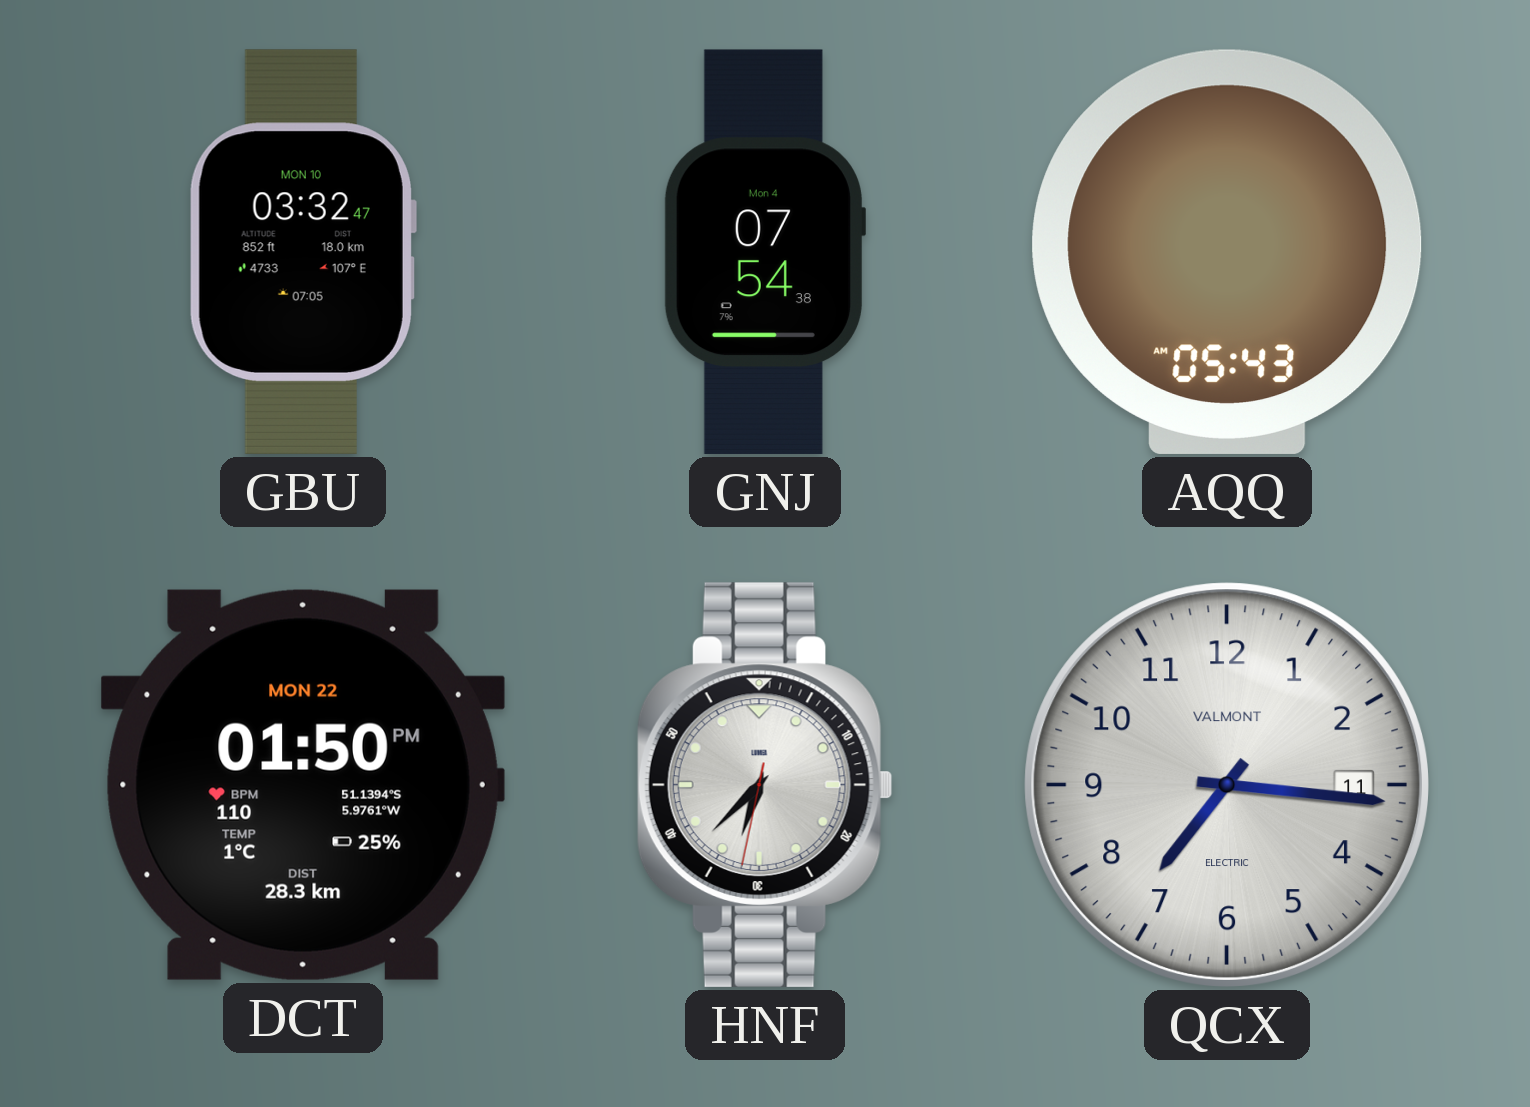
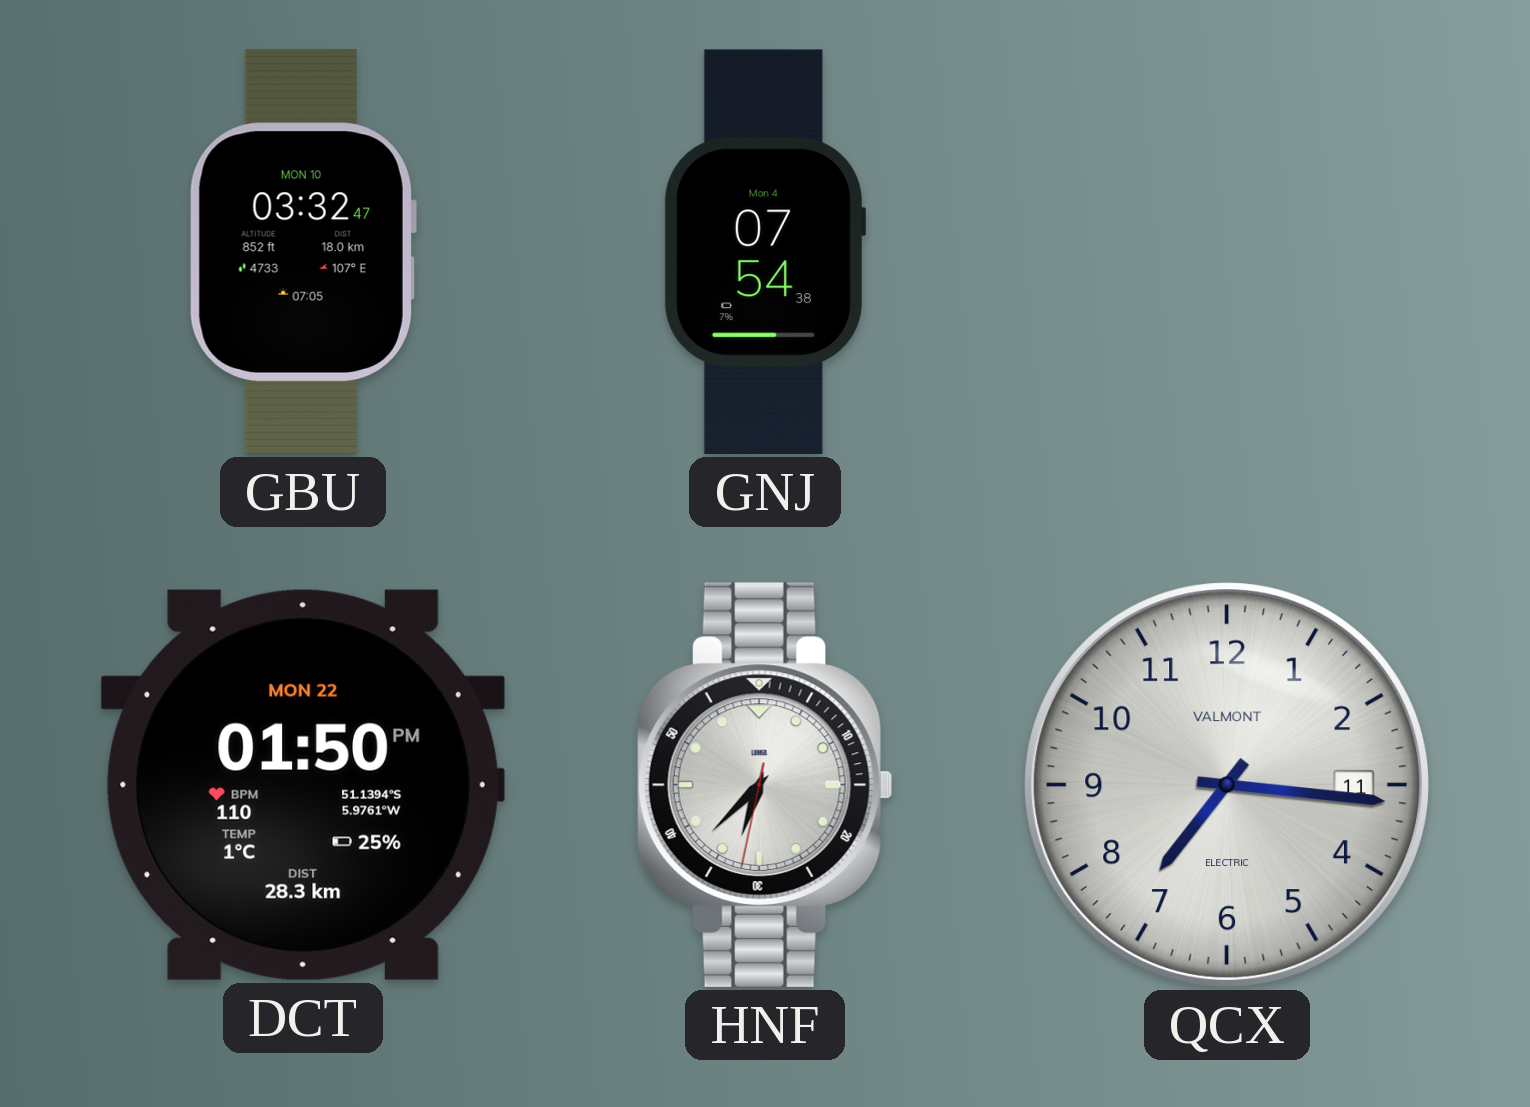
AQQ: 05:43 -> none (1227, 252)
